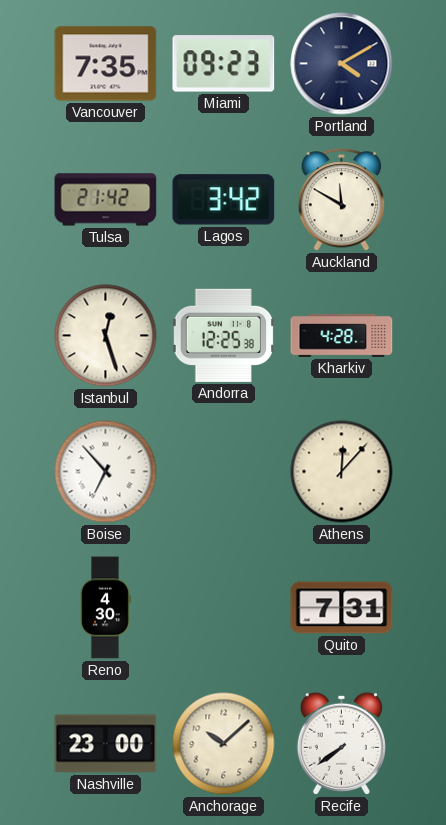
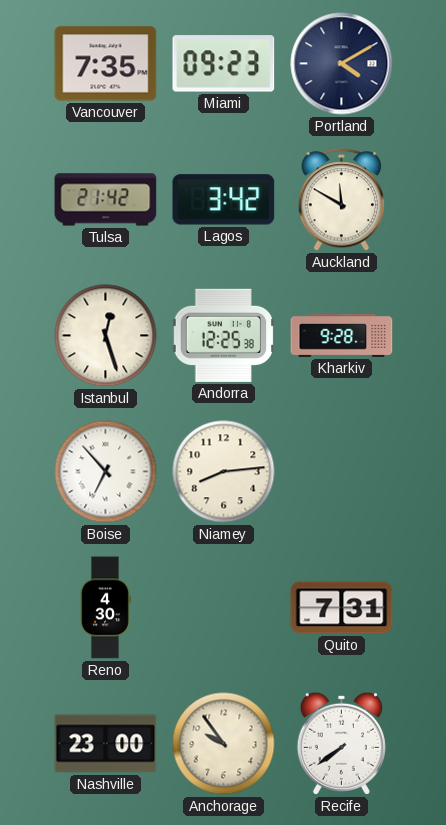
Kharkiv: 4:28 -> 9:28 (342, 335)
Niamey: none -> 8:14 (224, 472)
Athens: 12:07 -> none (342, 472)
Anchorage: 10:08 -> 9:54 (224, 744)
